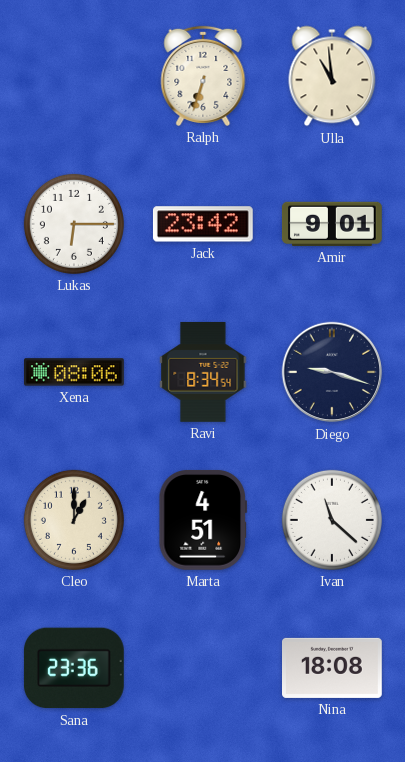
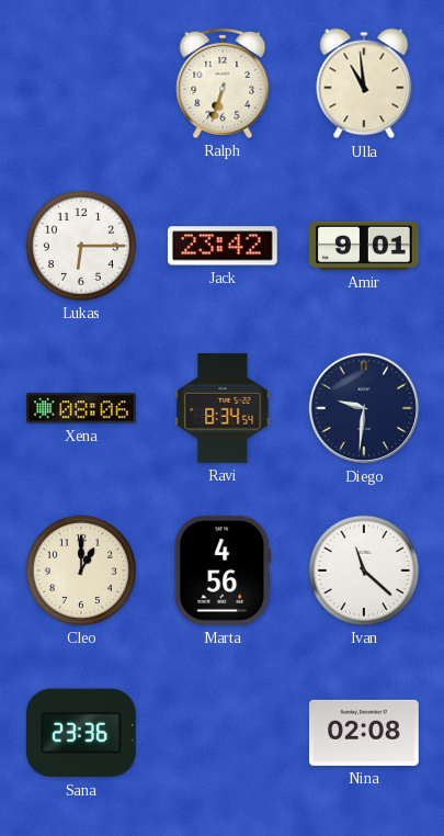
Diego: 9:18 -> 9:31 (364, 408)
Marta: 4:51 -> 4:56 (221, 570)
Nina: 18:08 -> 02:08 (365, 733)
